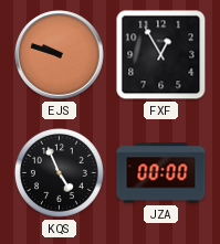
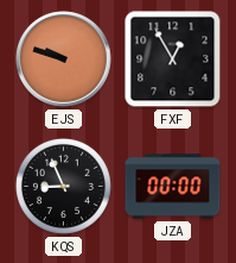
KQS: 4:56 -> 8:56 (63, 186)
